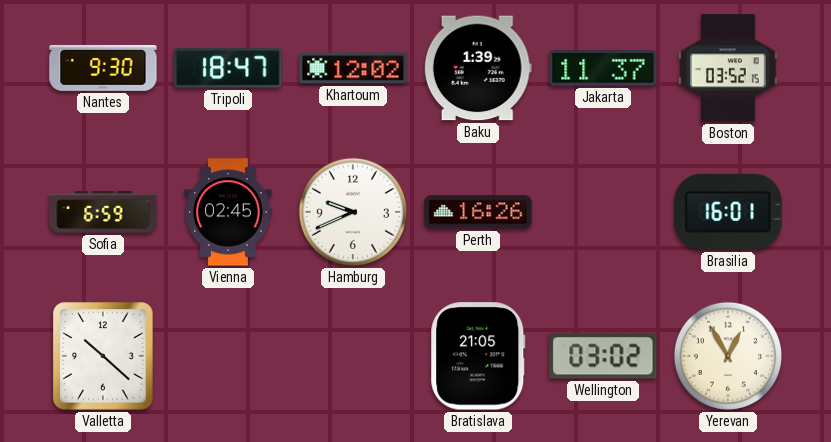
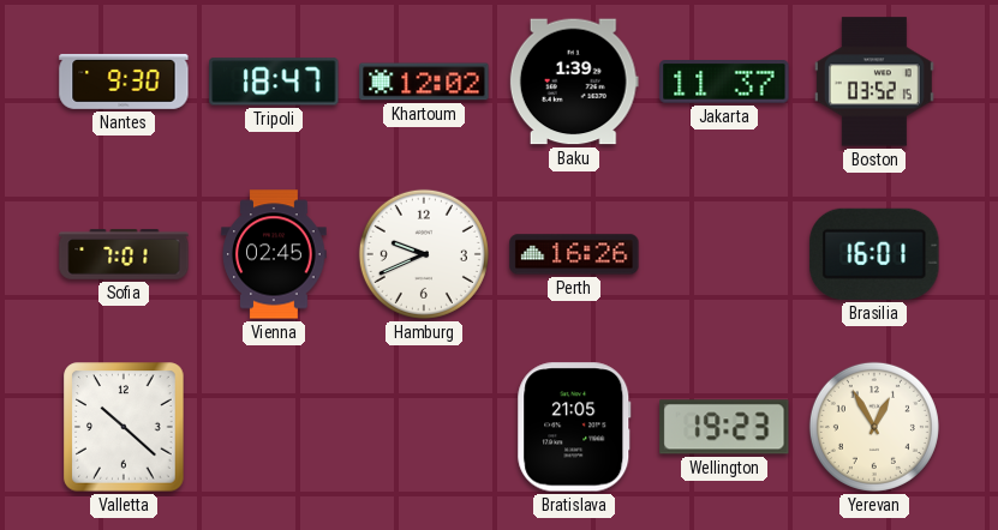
Sofia: 6:59 -> 7:01 (124, 254)
Wellington: 03:02 -> 19:23 (724, 427)
